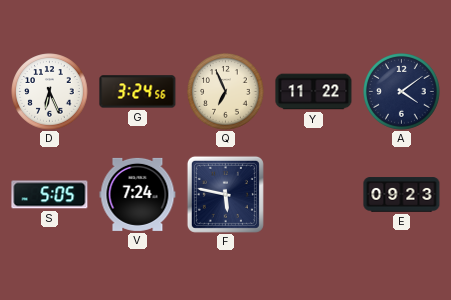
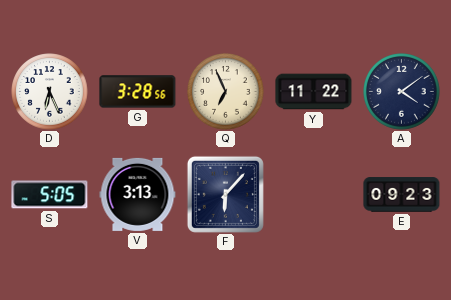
G: 3:24 -> 3:28 (138, 92)
V: 7:24 -> 3:13 (138, 194)
F: 5:47 -> 6:07 (225, 194)
